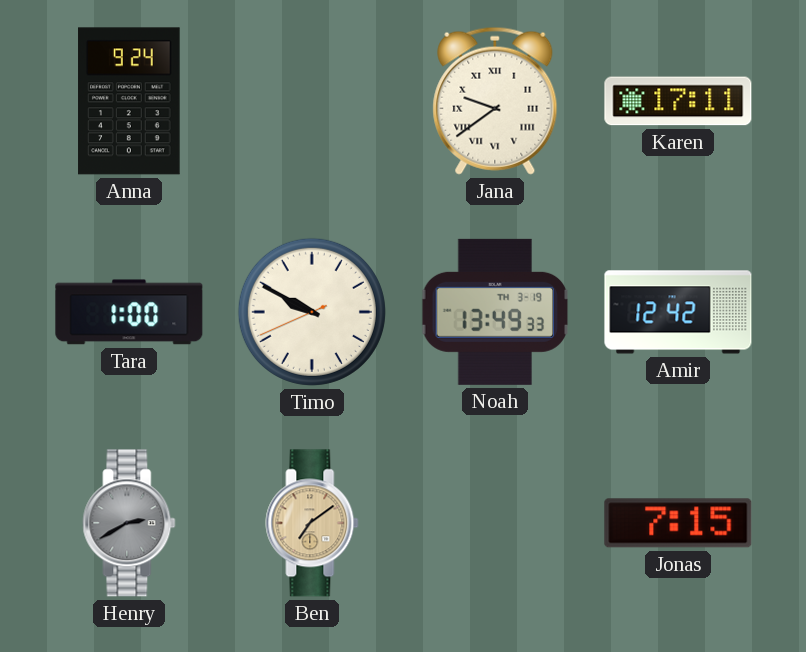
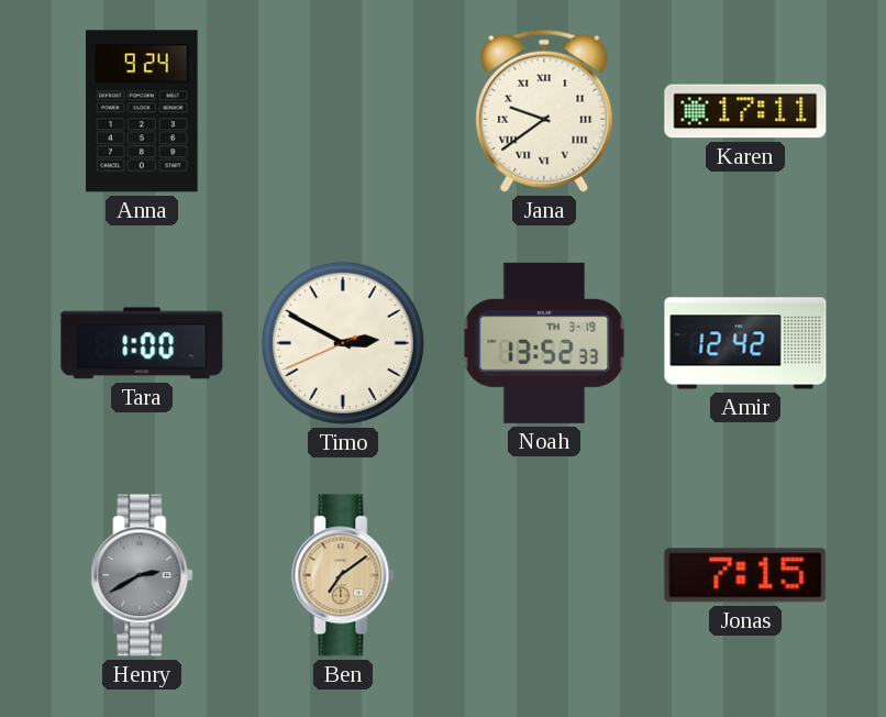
Timo: 9:49 -> 2:49 (343, 343)
Noah: 13:49 -> 13:52 (544, 343)
